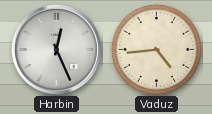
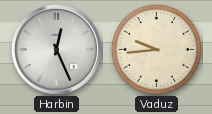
Vaduz: 4:44 -> 9:44 (156, 49)
